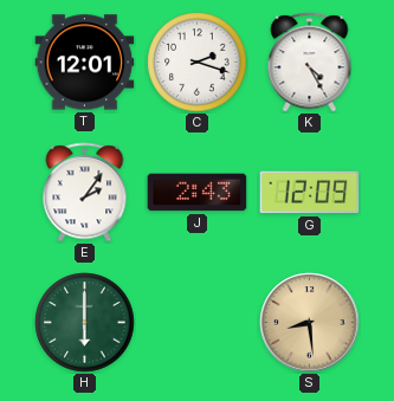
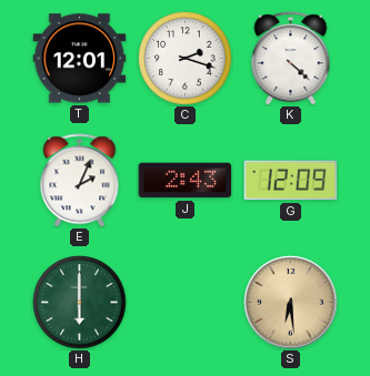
K: 4:25 -> 4:22 (291, 59)
E: 2:06 -> 2:04 (80, 181)
S: 8:29 -> 6:29 (291, 303)
